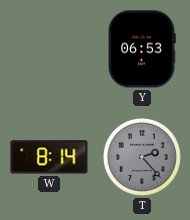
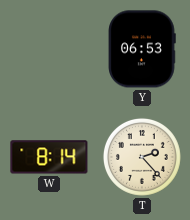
T dial: grey -> cream (142, 157)
